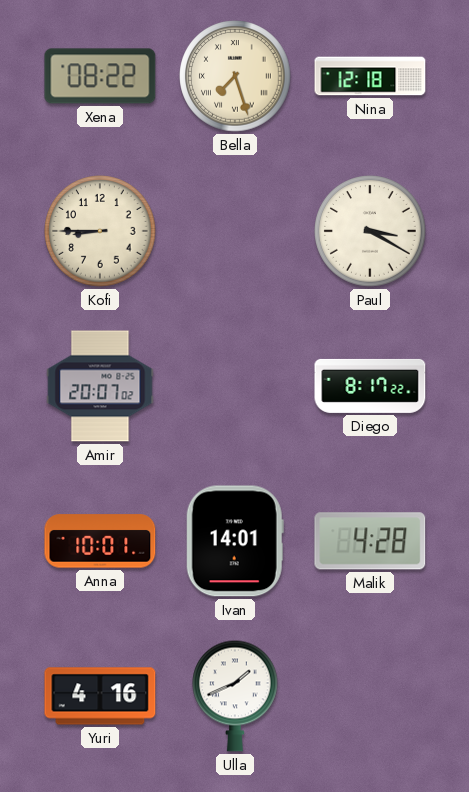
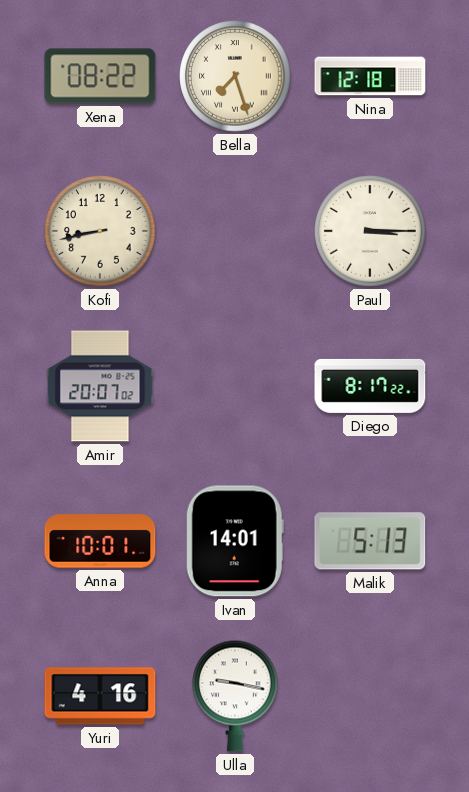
Kofi: 8:45 -> 8:43 (100, 231)
Paul: 3:20 -> 3:15 (370, 231)
Malik: 4:28 -> 5:13 (370, 541)
Ulla: 1:41 -> 9:17 (236, 696)
